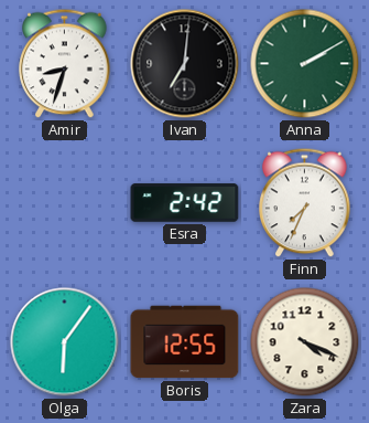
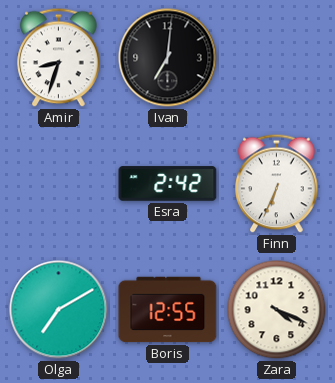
Anna: 2:10 -> none (305, 64)
Finn: 7:34 -> 6:34 (277, 184)
Olga: 6:06 -> 7:10 (59, 310)
